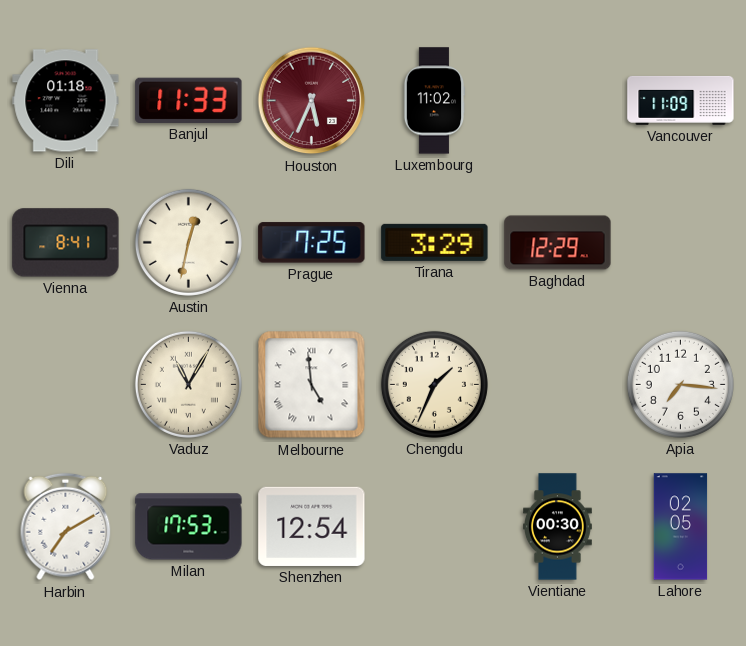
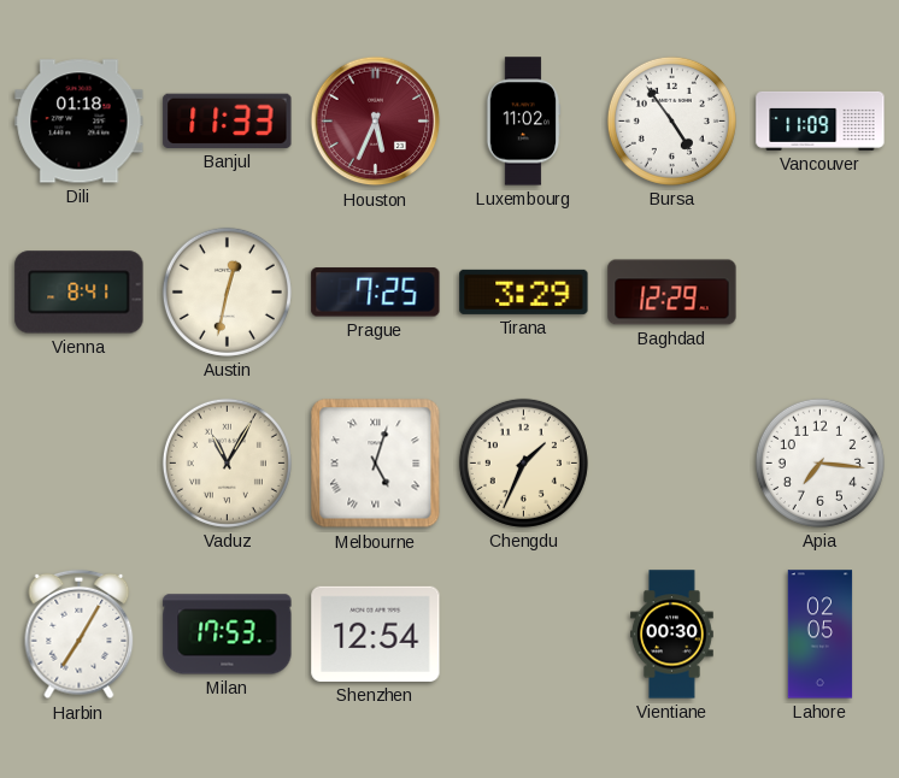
Bursa: none -> 4:54 (671, 120)
Melbourne: 4:59 -> 5:03 (376, 464)
Harbin: 7:10 -> 7:05 (80, 635)
